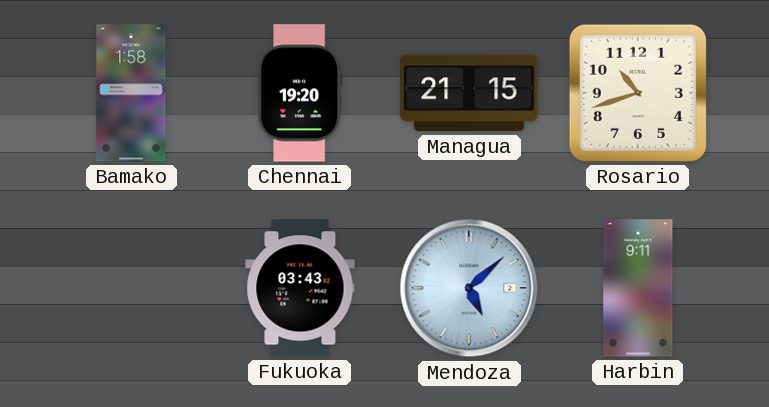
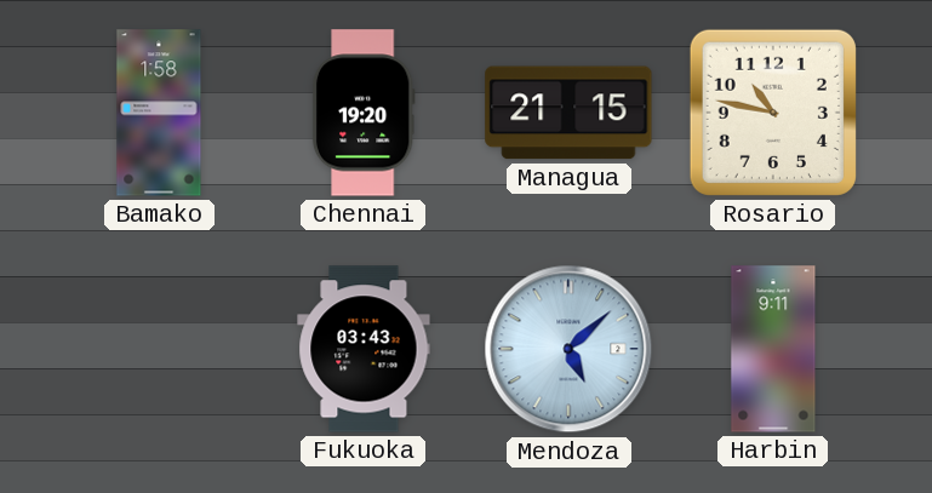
Rosario: 10:42 -> 10:47 (773, 113)
